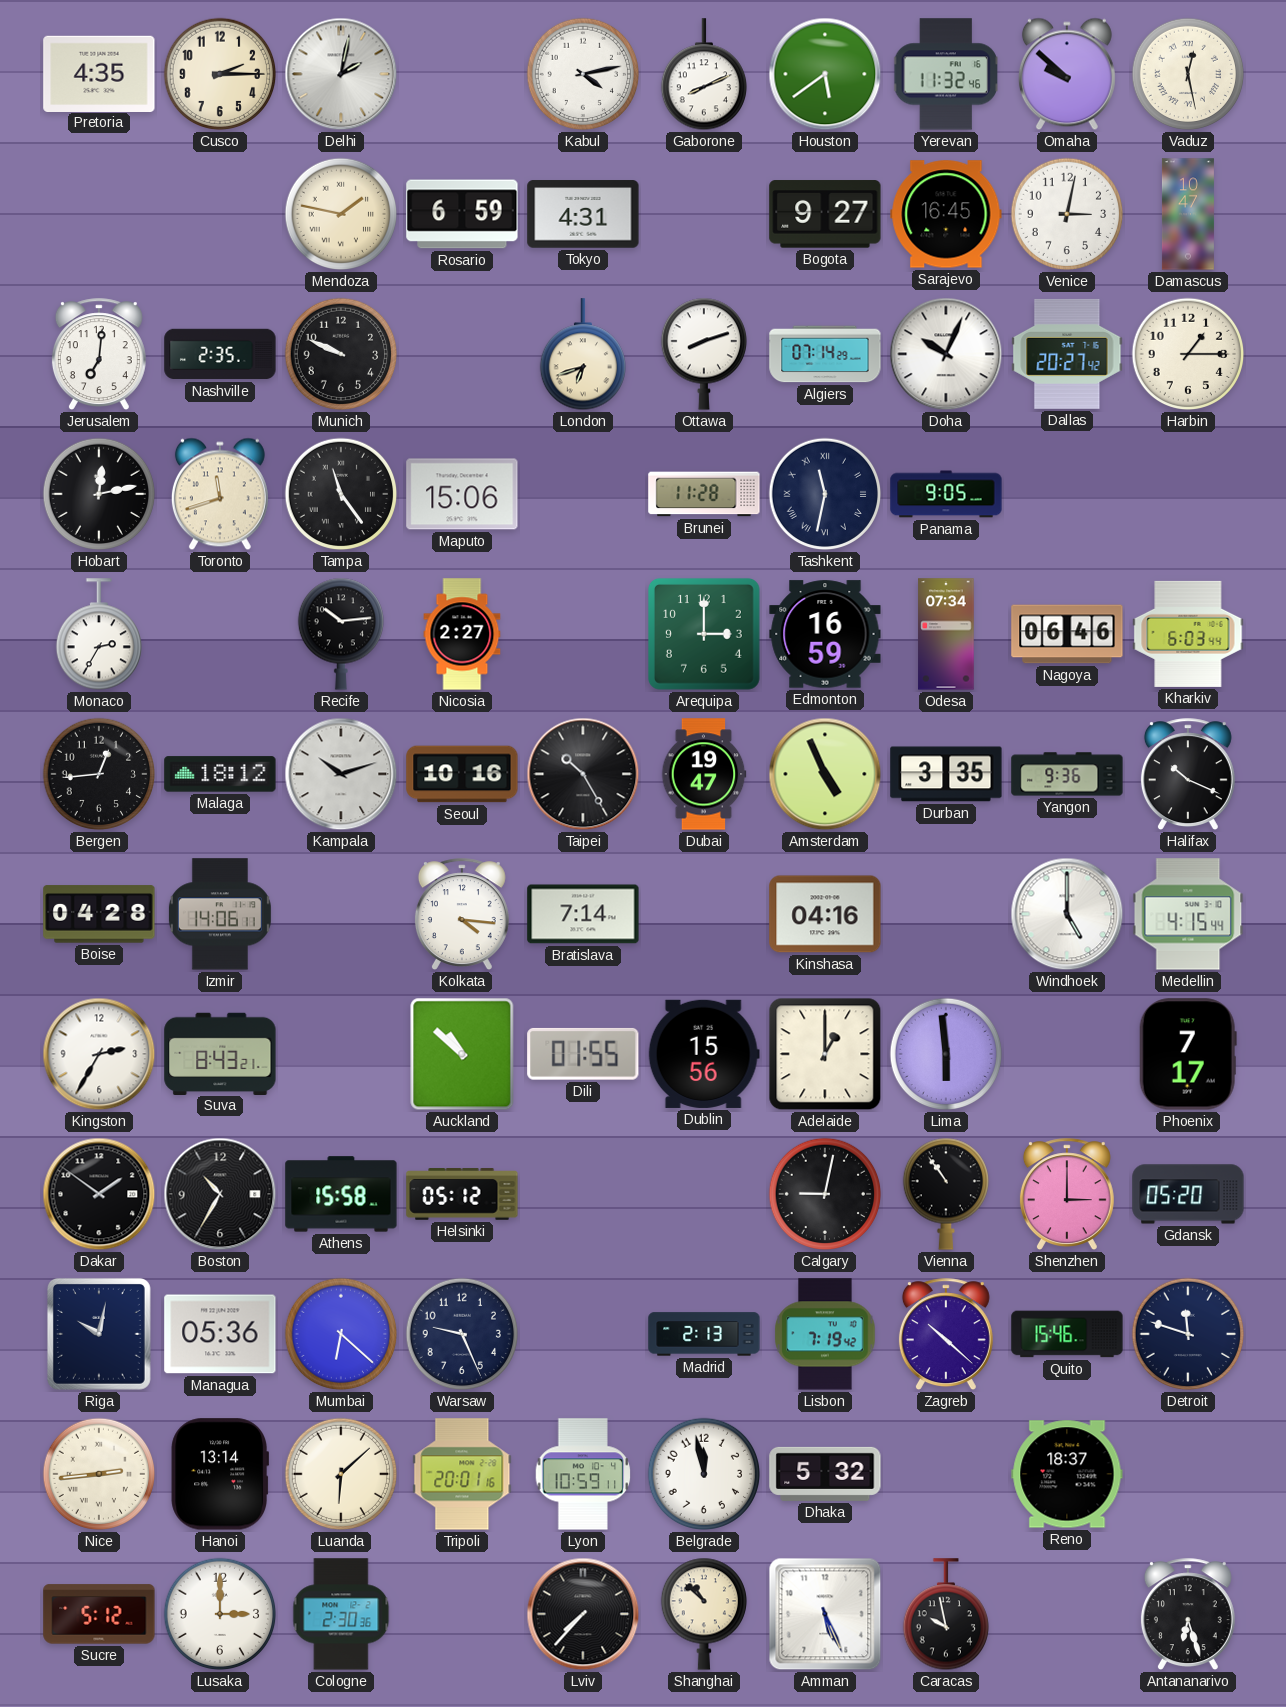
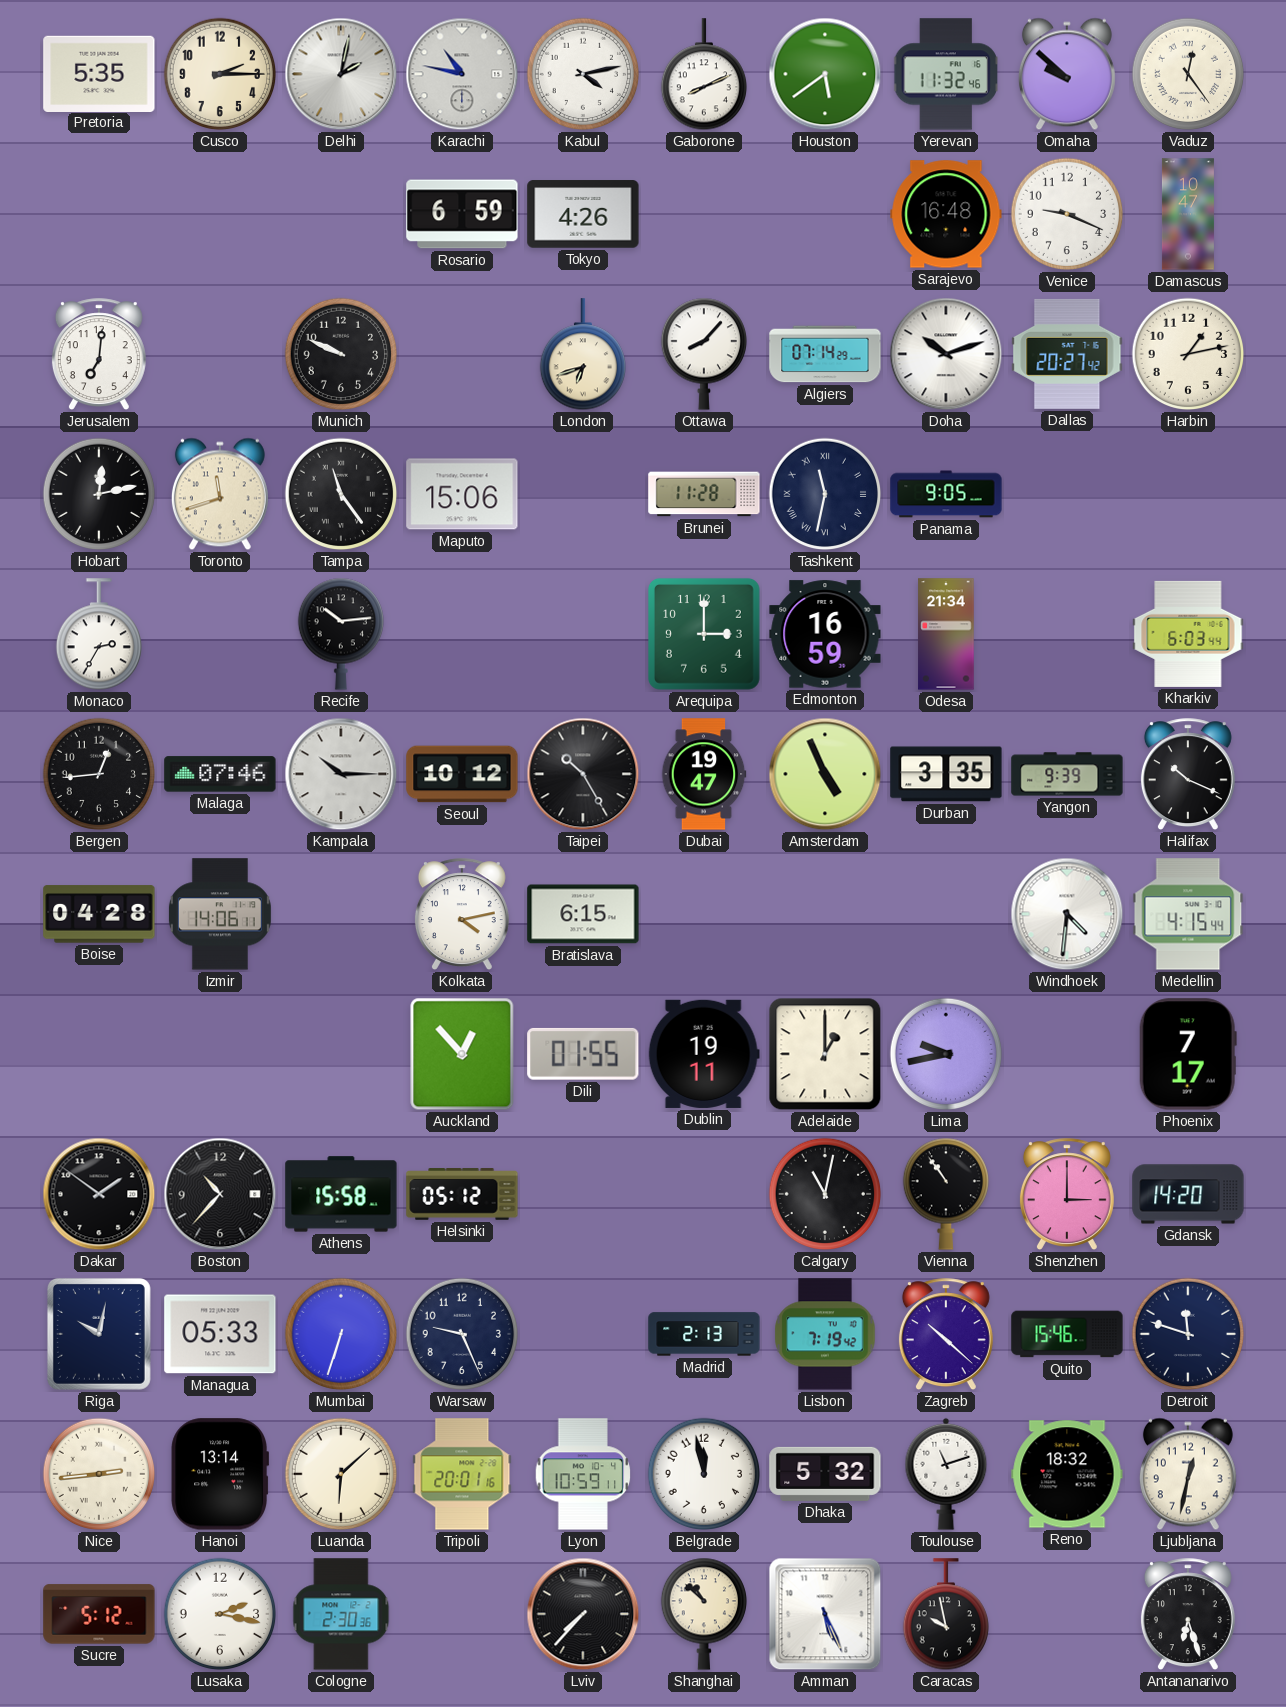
Pretoria: 4:35 -> 5:35 (99, 73)
Karachi: none -> 10:47 (462, 74)
Vaduz: 12:28 -> 12:24 (1188, 74)
Mendoza: 1:47 -> none (341, 214)
Tokyo: 4:31 -> 4:26 (583, 214)
Bogota: 9:27 -> none (825, 214)
Sarajevo: 16:45 -> 16:48 (946, 214)
Venice: 3:02 -> 9:19 (1067, 214)
Nashville: 2:35 -> none (220, 354)
Ottawa: 8:12 -> 8:07 (703, 354)
Doha: 10:04 -> 10:12 (946, 354)
Harbin: 1:15 -> 1:13 (1188, 354)
Nicosia: 2:27 -> none (462, 634)
Odesa: 07:34 -> 21:34 (946, 634)
Nagoya: 06:46 -> none (1067, 634)
Malaga: 18:12 -> 07:46 (220, 774)
Kampala: 10:12 -> 10:15 (341, 774)
Seoul: 10:16 -> 10:12 (462, 774)
Yangon: 9:36 -> 9:39 (1067, 774)
Kolkata: 4:16 -> 4:13 (462, 915)
Bratislava: 7:14 -> 6:15 (583, 914)
Kinshasa: 04:16 -> none (825, 914)
Windhoek: 5:00 -> 4:31 (1067, 914)
Kingston: 2:35 -> none (99, 1054)
Suva: 8:43 -> none (220, 1053)
Auckland: 10:52 -> 12:53 (462, 1054)
Dublin: 15:56 -> 19:11 (704, 1054)
Lima: 5:59 -> 9:43 (946, 1054)
Boston: 10:35 -> 10:37 (220, 1194)
Calgary: 9:02 -> 11:02 (825, 1194)
Gdansk: 05:20 -> 14:20 (1188, 1194)
Managua: 05:36 -> 05:33 (220, 1334)
Mumbai: 6:22 -> 6:33 (341, 1334)
Toulouse: none -> 11:12 (946, 1474)
Reno: 18:37 -> 18:32 (1067, 1474)
Ljubljana: none -> 12:32 (1188, 1474)
Lusaka: 3:00 -> 2:17 (220, 1614)
